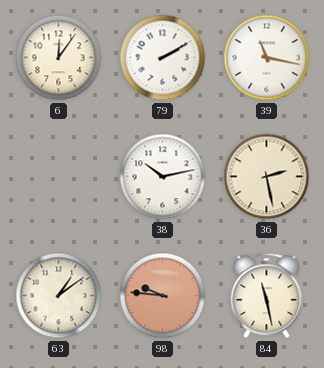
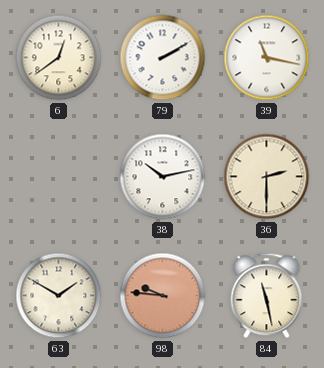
6: 12:06 -> 12:39 (59, 58)
36: 2:28 -> 2:30 (267, 177)
63: 1:09 -> 1:50 (59, 296)
